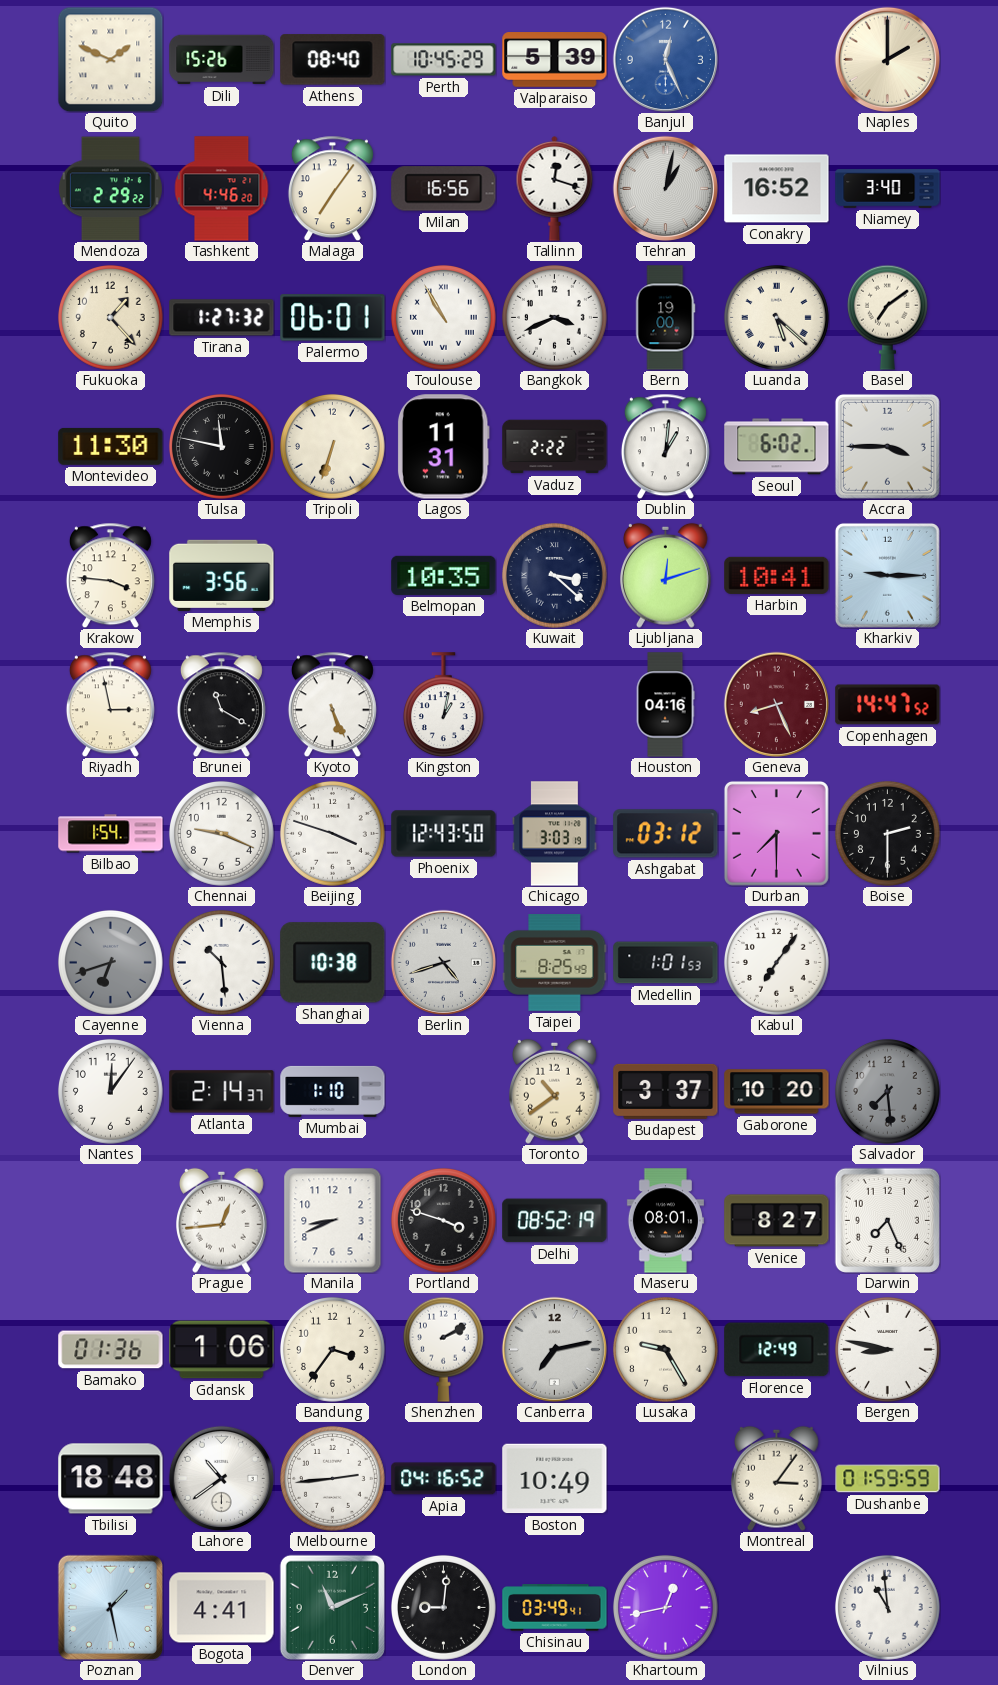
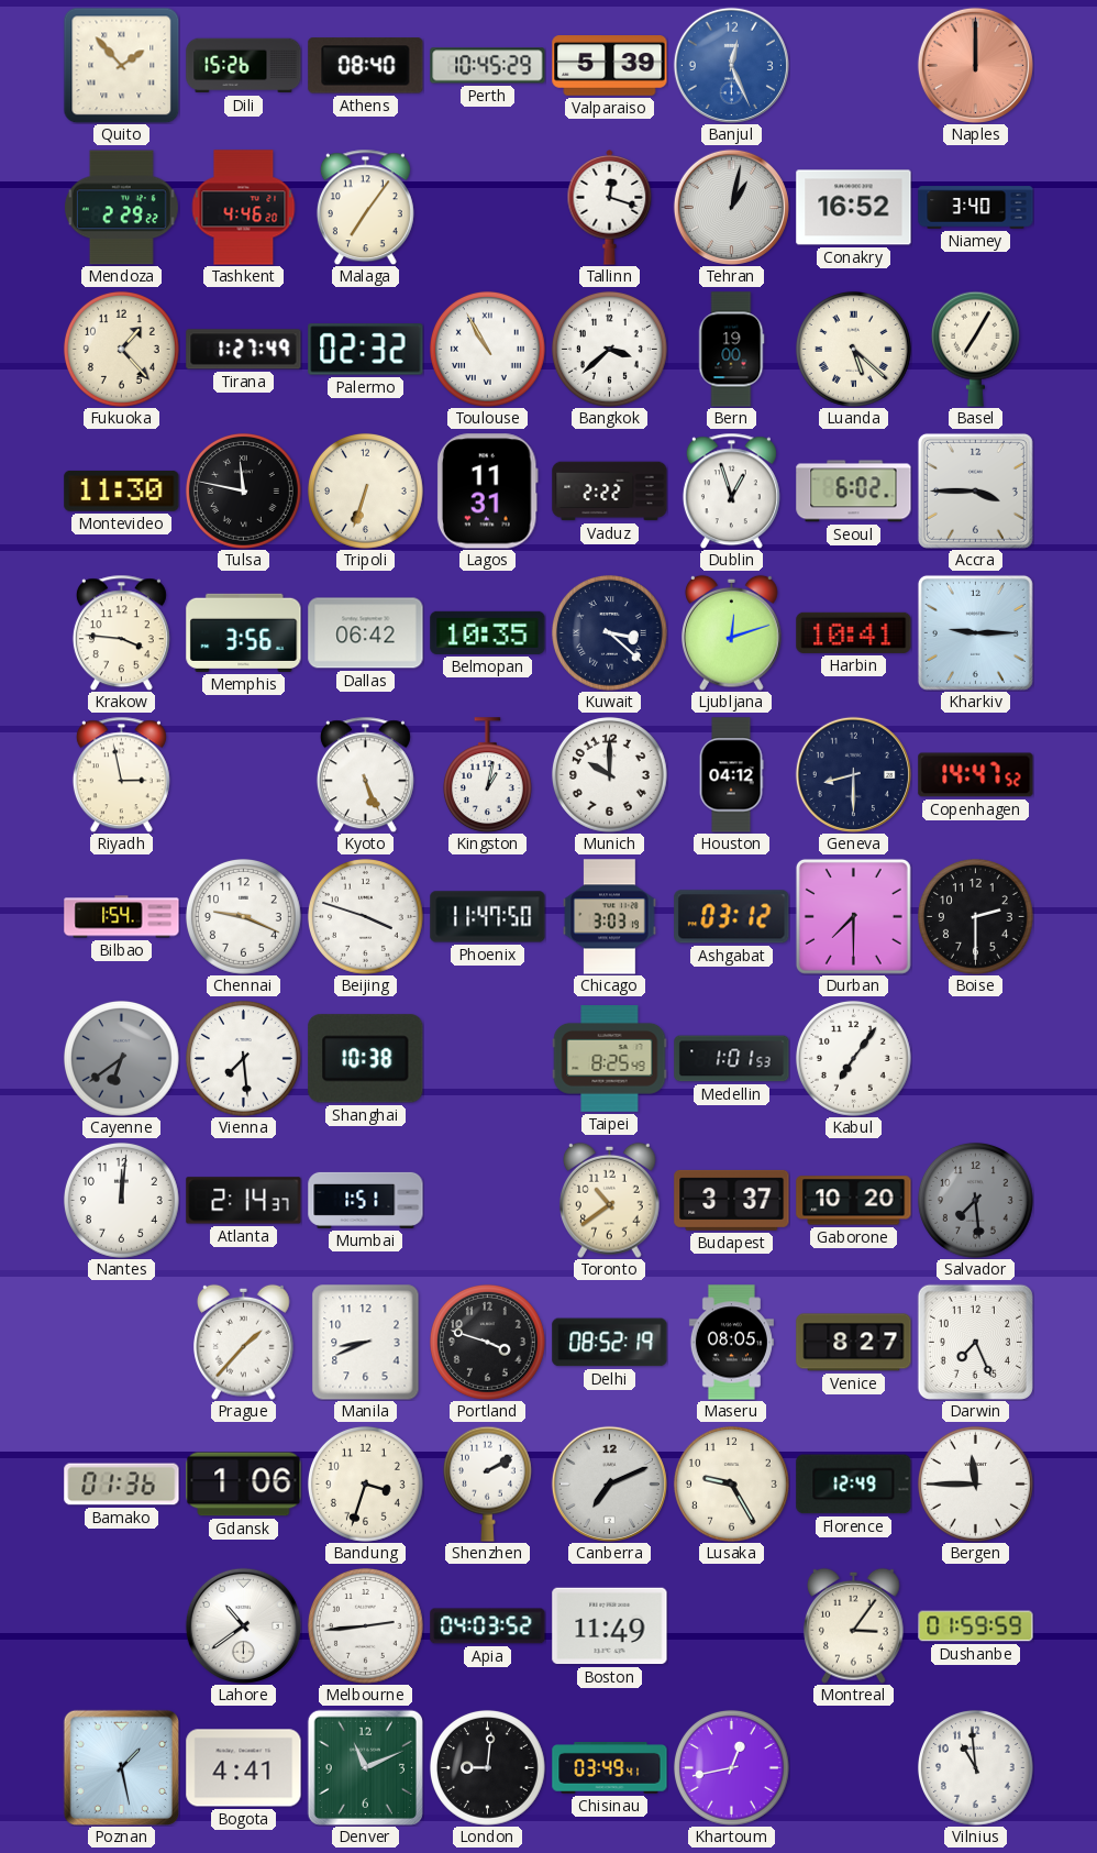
Quito: 1:49 -> 1:53 (121, 65)
Naples: 2:00 -> 12:00 (975, 65)
Naples dial: cream -> salmon (975, 65)
Milan: 16:56 -> none (444, 189)
Tirana: 1:27:32 -> 1:27:49 (244, 350)
Palermo: 06:01 -> 02:32 (366, 350)
Bangkok: 3:41 -> 3:38 (609, 349)
Basel: 7:09 -> 7:05 (975, 349)
Dublin: 1:01 -> 12:57 (731, 490)
Dallas: none -> 06:42 (366, 633)
Brunei: 11:20 -> none (221, 704)
Munich: none -> 10:00 (609, 774)
Houston: 04:16 -> 04:12 (731, 775)
Geneva: 8:26 -> 8:30 (853, 774)
Geneva dial: burgundy -> navy (853, 774)
Phoenix: 12:43 -> 11:47 (488, 917)
Cayenne: 6:42 -> 6:39 (121, 1058)
Vienna: 10:29 -> 7:29 (243, 1058)
Berlin: 4:42 -> none (443, 962)
Nantes: 12:06 -> 12:01 (121, 1200)
Mumbai: 1:10 -> 1:51 (366, 1200)
Prague: 12:44 -> 1:37 (244, 1342)
Maseru: 08:01 -> 08:05 (731, 1343)
Bandung: 3:36 -> 3:33 (365, 1483)
Canberra: 7:13 -> 7:11 (609, 1483)
Bergen: 8:47 -> 11:45 (975, 1483)
Tbilisi: 18:48 -> none (111, 1479)
Apia: 04:16 -> 04:03 (488, 1626)
Boston: 10:49 -> 11:49 (610, 1626)
